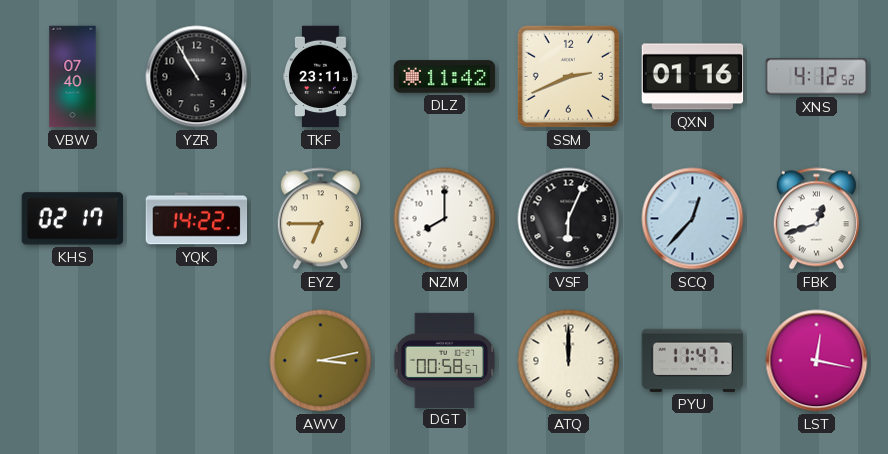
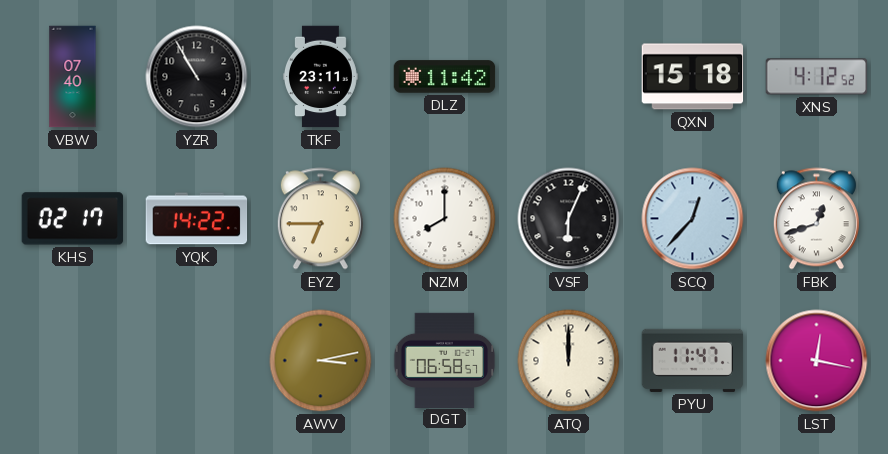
SSM: 2:41 -> none (568, 76)
QXN: 01:16 -> 15:18 (693, 77)
DGT: 00:58 -> 06:58 (445, 360)
